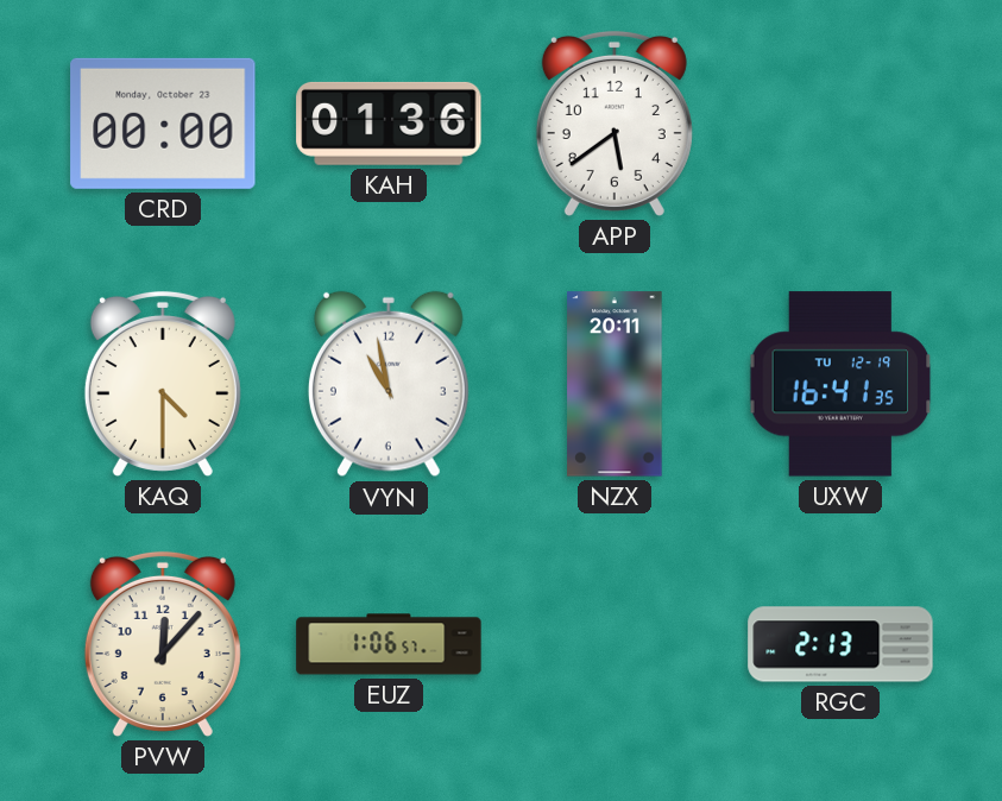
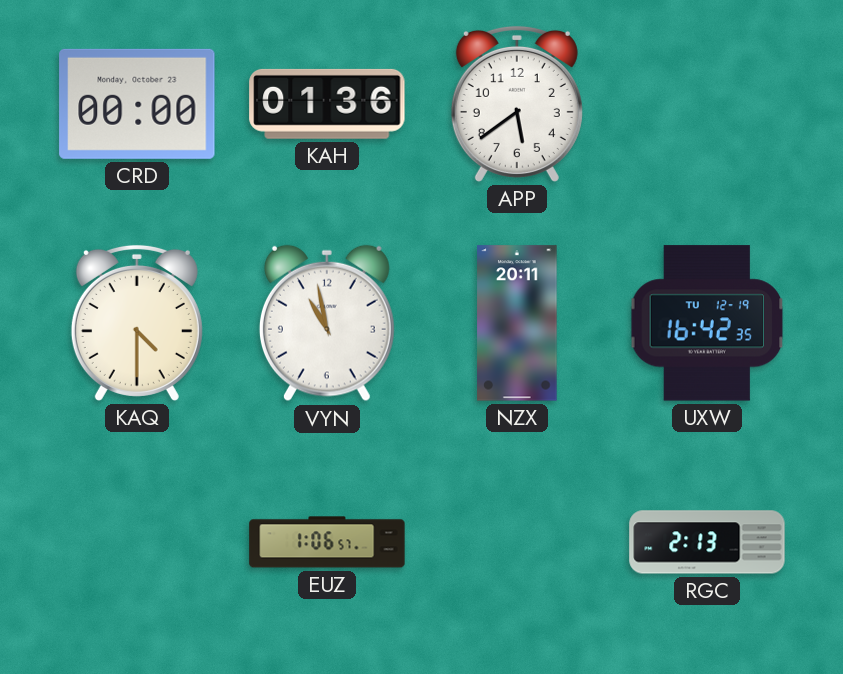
UXW: 16:41 -> 16:42 (707, 323)
PVW: 12:07 -> none (163, 644)
